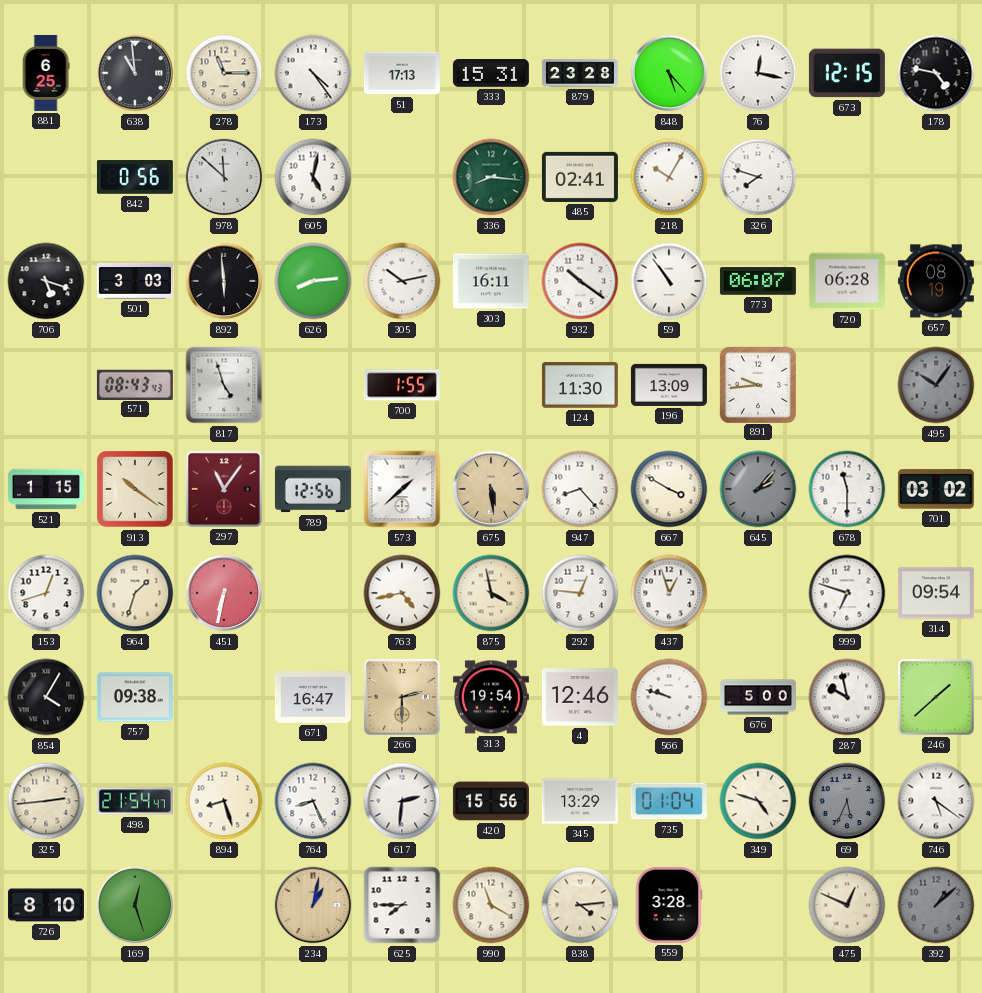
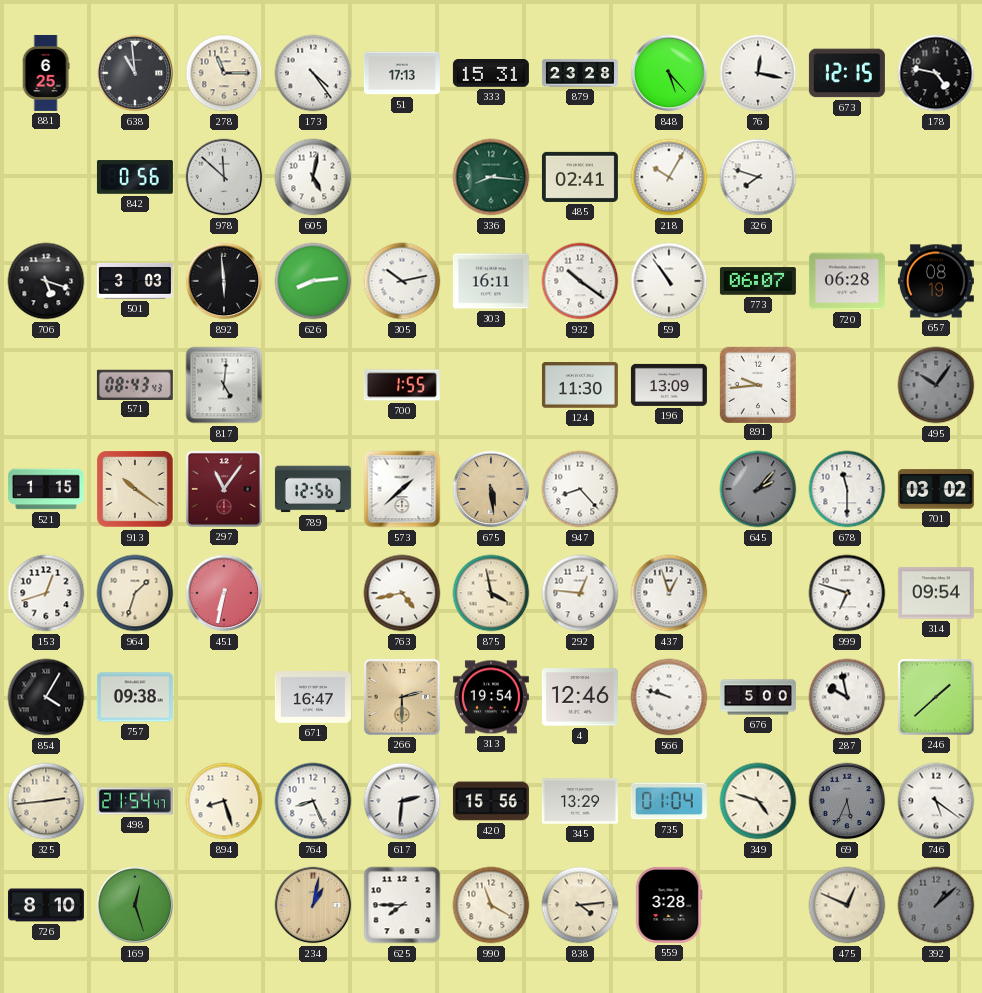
817: 4:57 -> 5:01 (224, 385)
667: 3:50 -> none (669, 489)
